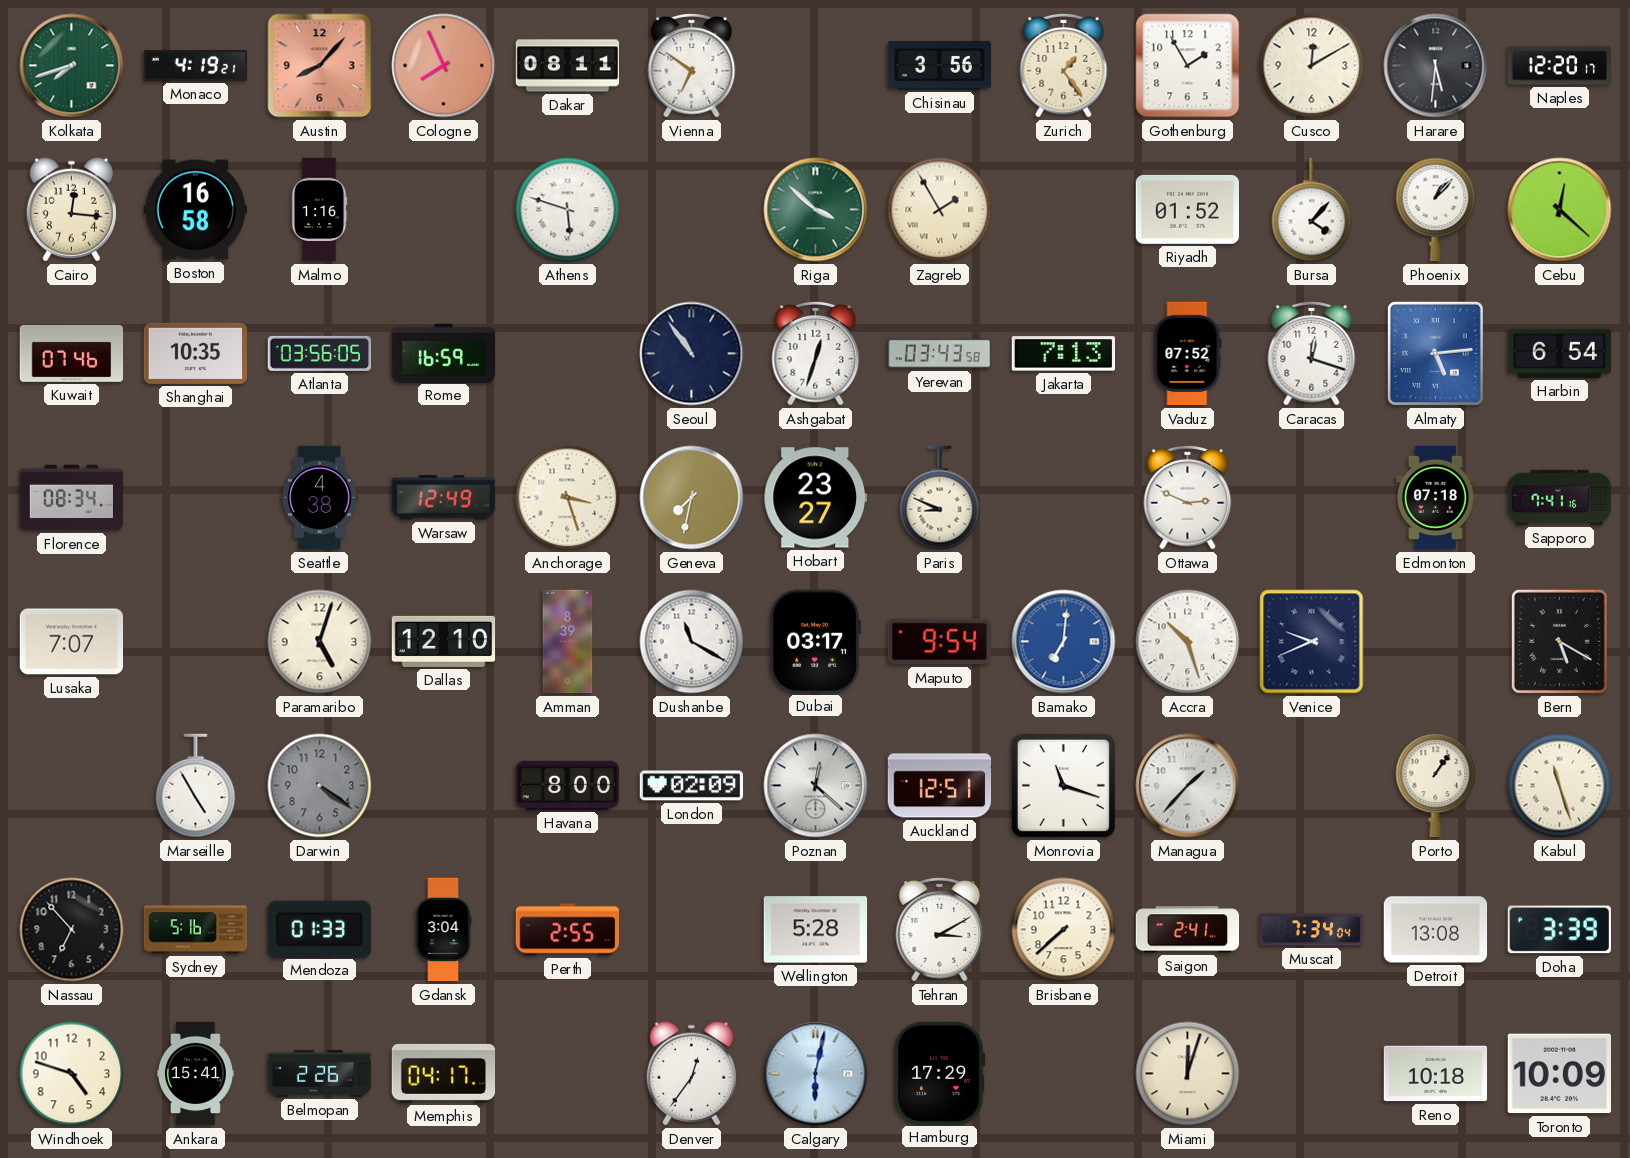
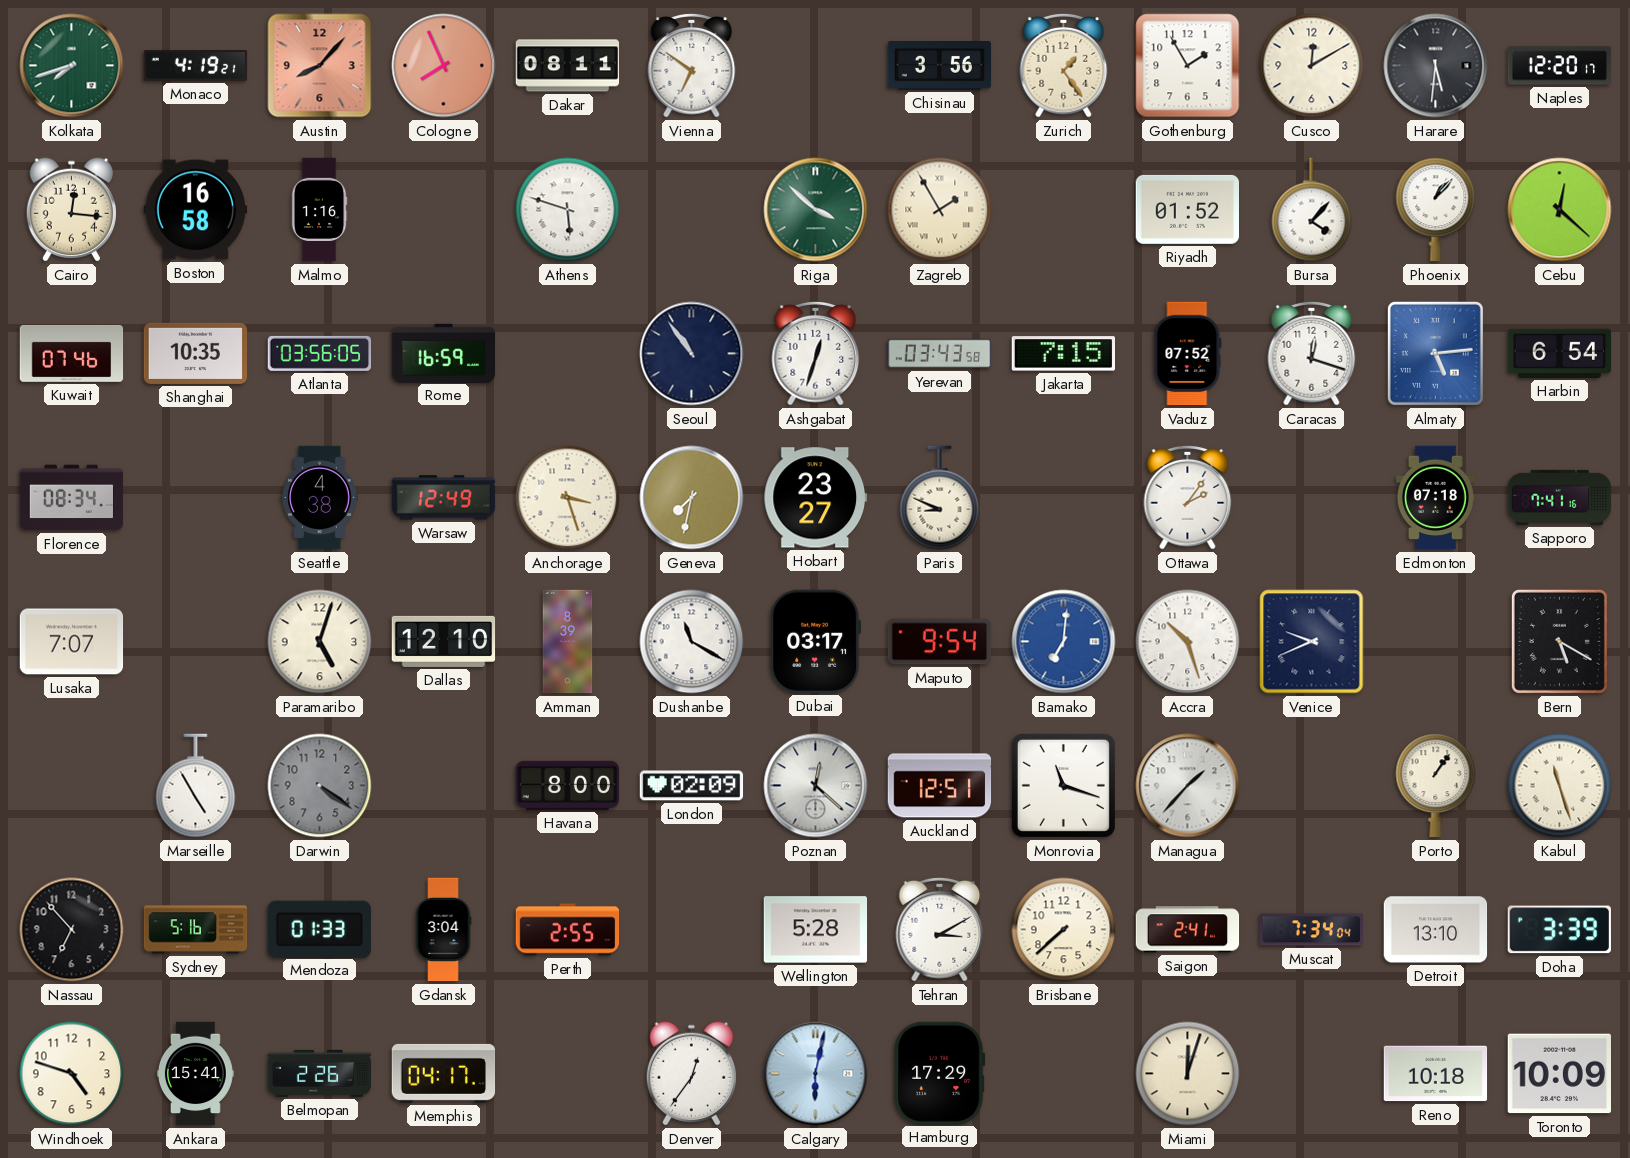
Jakarta: 7:13 -> 7:15 (1063, 354)
Ottawa: 2:49 -> 2:06 (1188, 497)
Detroit: 13:08 -> 13:10 (1436, 930)
